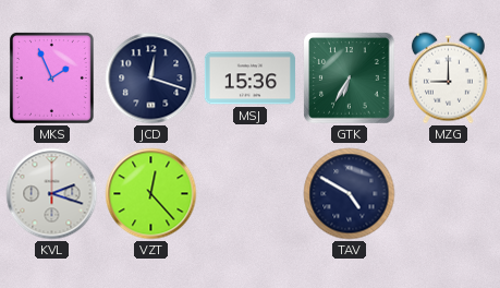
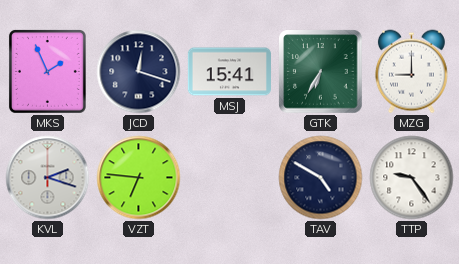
MSJ: 15:36 -> 15:41 (229, 72)
VZT: 12:23 -> 6:46 (139, 178)
TTP: none -> 9:24 (412, 178)
